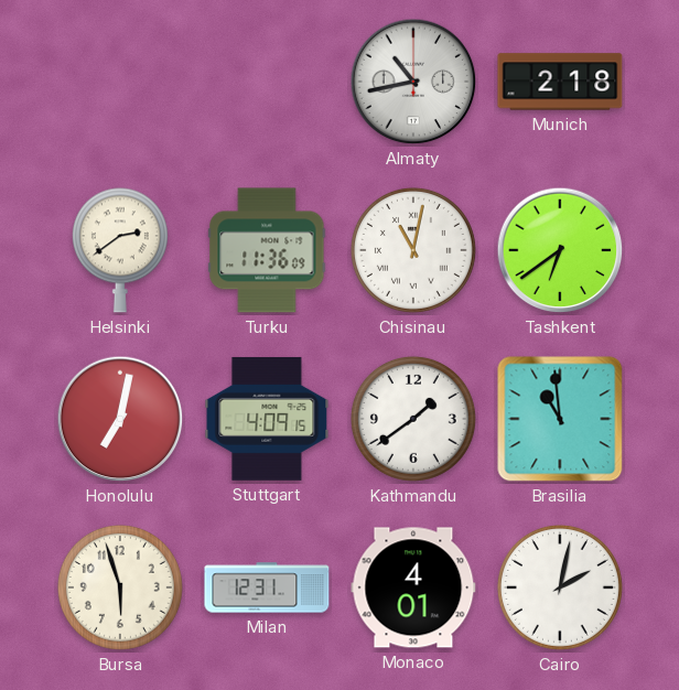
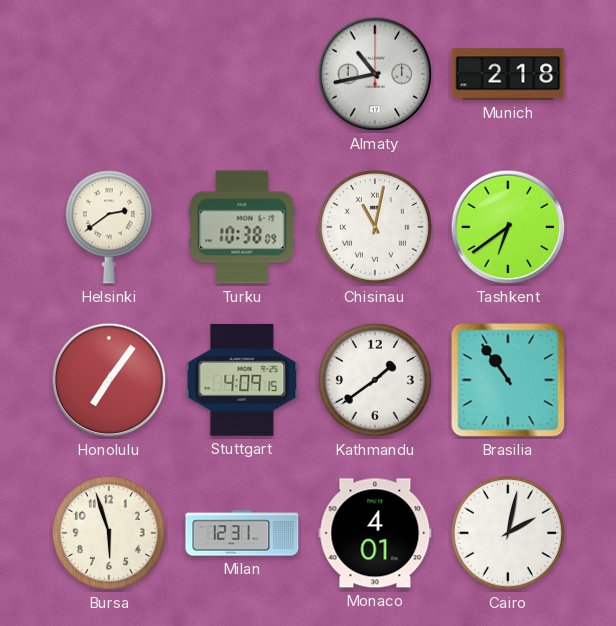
Turku: 11:36 -> 10:38 (242, 227)
Honolulu: 7:02 -> 7:06 (109, 380)
Brasilia: 10:59 -> 10:54 (508, 380)
